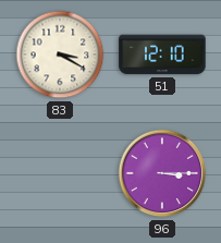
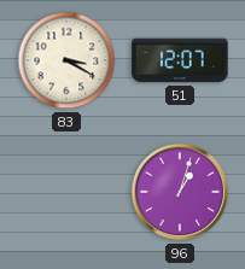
51: 12:10 -> 12:07 (180, 60)
96: 3:15 -> 1:03 (180, 192)
